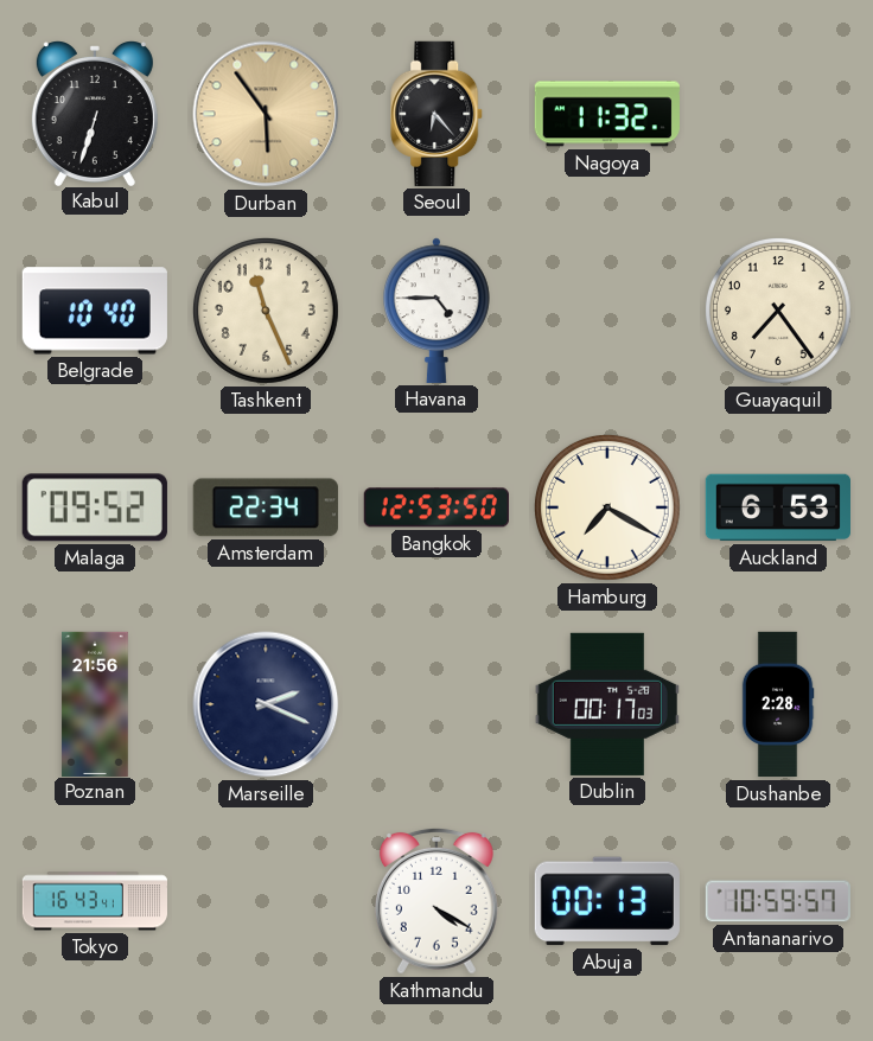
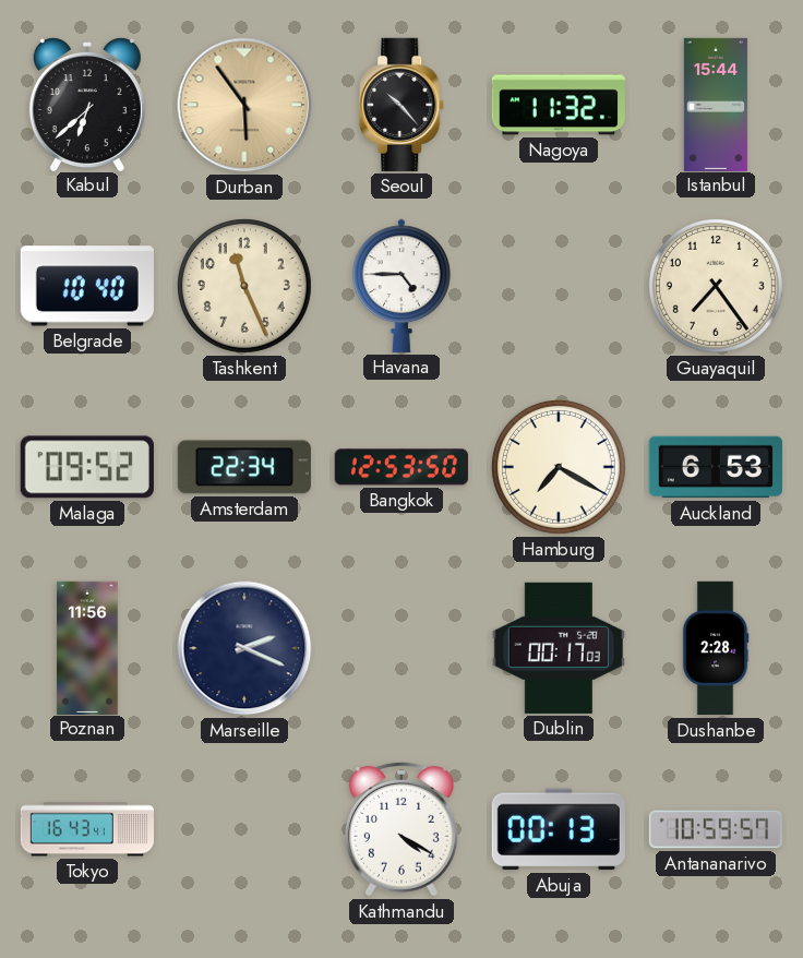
Kabul: 6:33 -> 6:38 (87, 105)
Seoul: 6:23 -> 10:23 (403, 105)
Istanbul: none -> 15:44 (716, 104)
Poznan: 21:56 -> 11:56 (87, 647)
